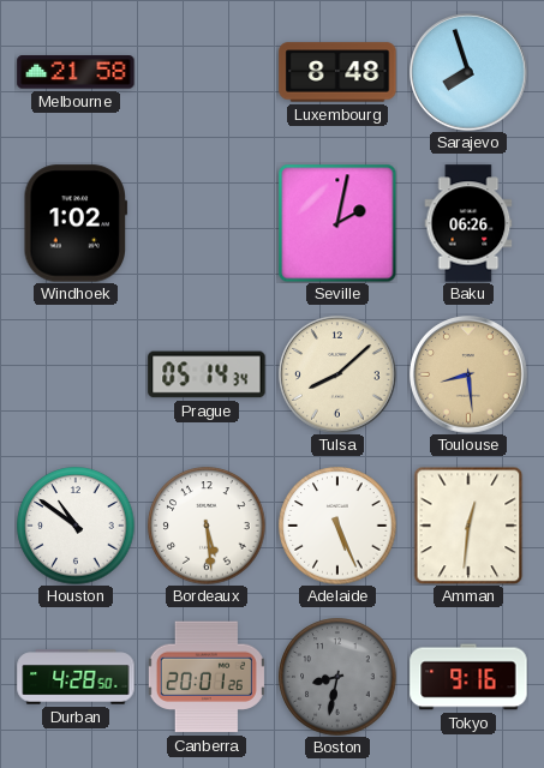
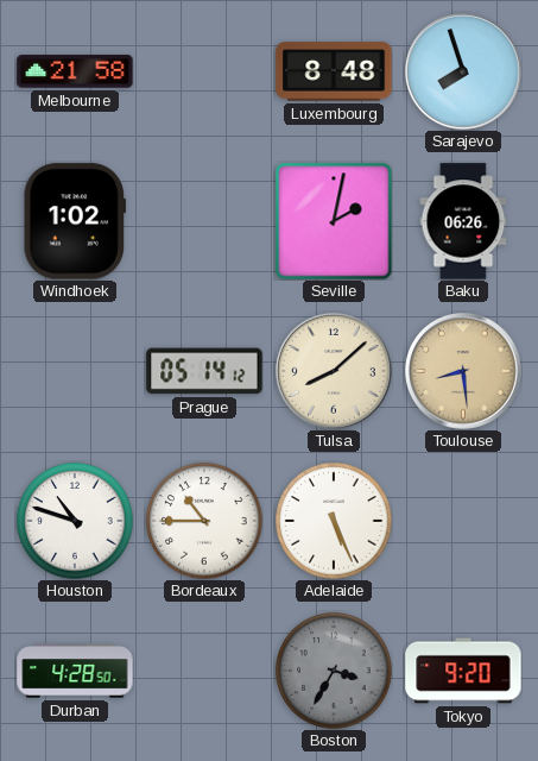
Prague: 05:14:34 -> 05:14:12 (204, 371)
Houston: 10:51 -> 10:48 (75, 521)
Bordeaux: 5:29 -> 10:45 (204, 521)
Amman: 12:31 -> none (468, 526)
Canberra: 20:01 -> none (207, 677)
Boston: 8:32 -> 3:35 (334, 671)
Tokyo: 9:16 -> 9:20 (463, 671)
